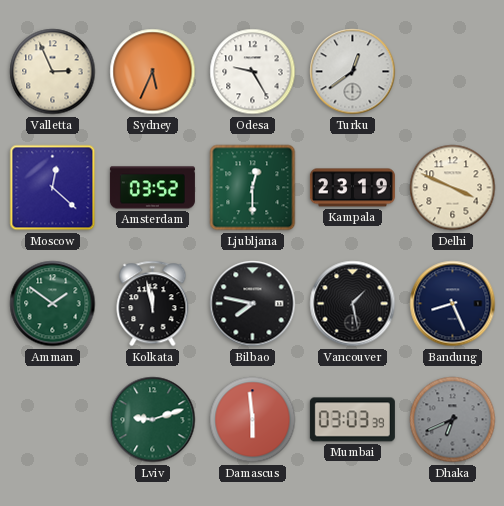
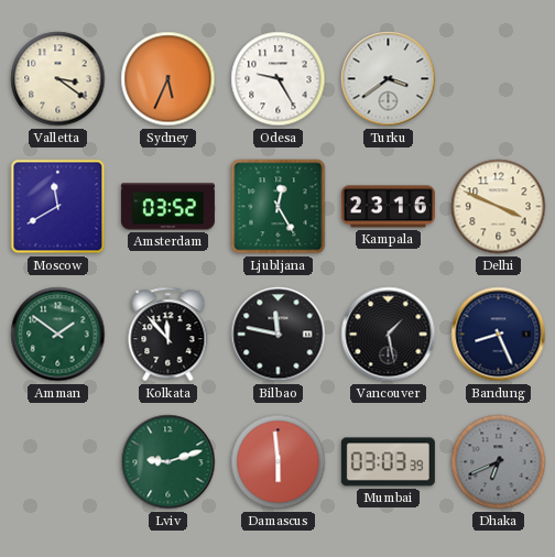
Valletta: 2:56 -> 3:21 (58, 79)
Turku: 12:39 -> 3:39 (389, 79)
Moscow: 12:22 -> 11:40 (58, 207)
Ljubljana: 12:30 -> 12:25 (279, 207)
Kampala: 23:19 -> 23:16 (388, 207)
Kolkata: 11:58 -> 11:53 (168, 335)
Bilbao: 7:47 -> 11:47 (279, 335)
